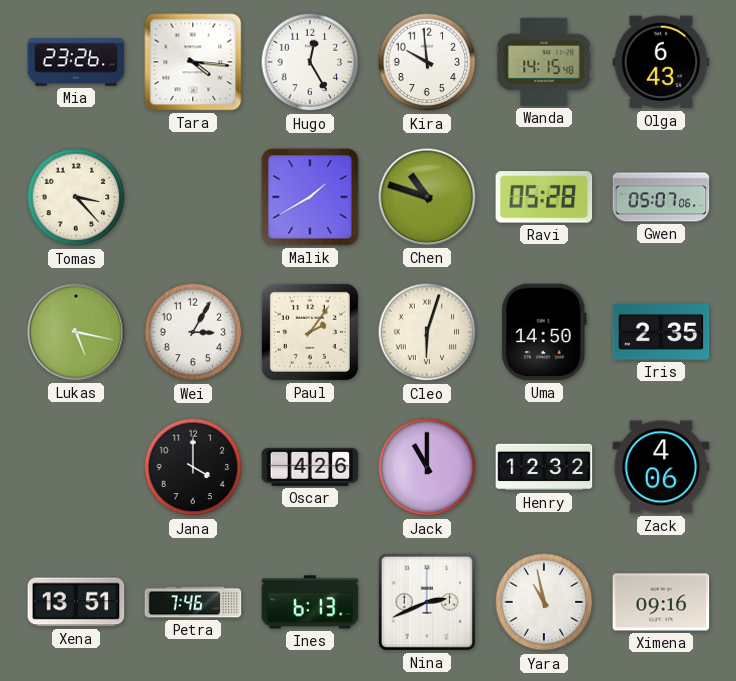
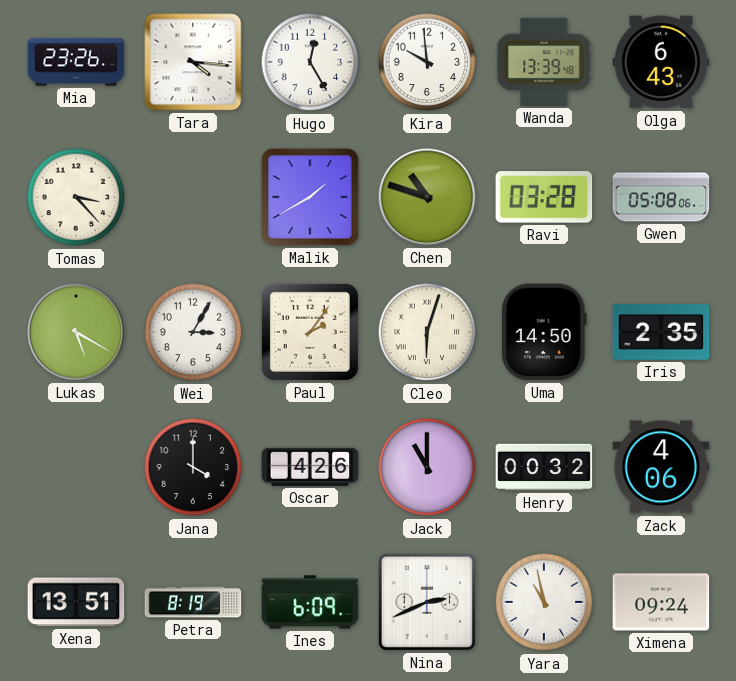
Wanda: 14:15 -> 13:39 (544, 62)
Ravi: 05:28 -> 03:28 (544, 197)
Gwen: 05:07 -> 05:08 (661, 197)
Lukas: 5:17 -> 5:20 (76, 332)
Henry: 12:32 -> 00:32 (544, 467)
Petra: 7:46 -> 8:19 (193, 602)
Ines: 6:13 -> 6:09 (310, 602)
Ximena: 09:16 -> 09:24 (661, 602)
